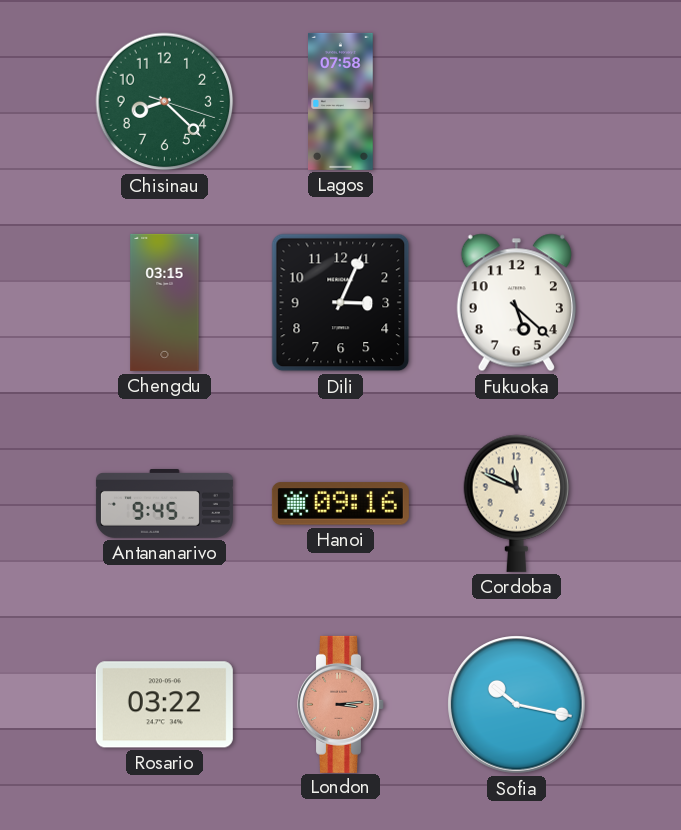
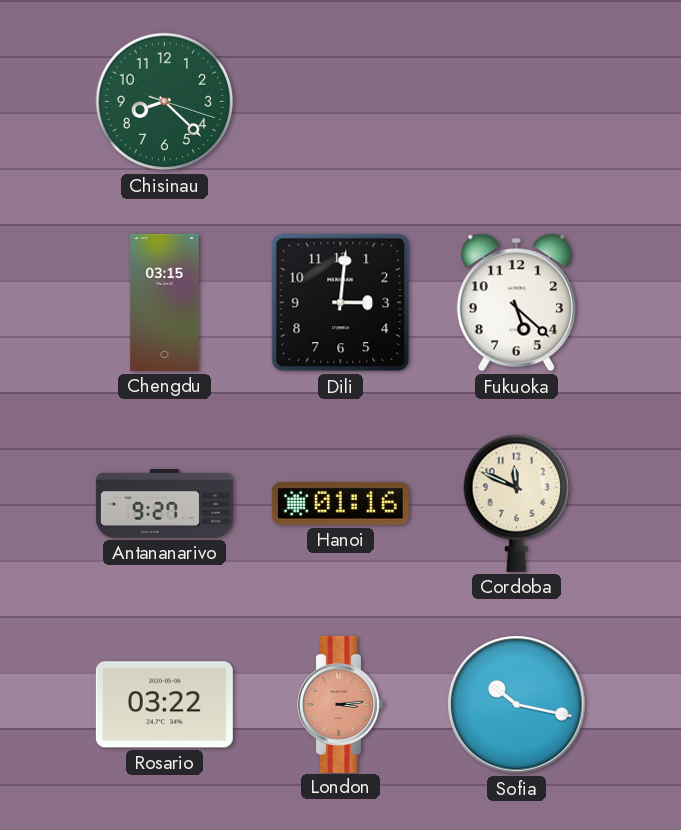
Lagos: 07:58 -> none (341, 101)
Dili: 3:04 -> 3:01 (341, 303)
Antananarivo: 9:45 -> 9:27 (164, 504)
Hanoi: 09:16 -> 01:16 (340, 504)
